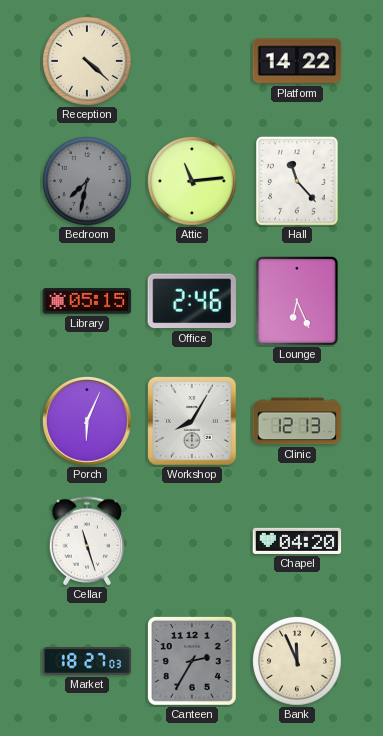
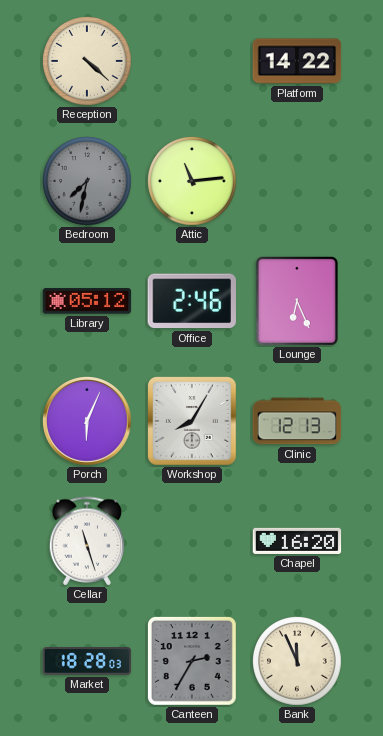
Hall: 11:23 -> none (298, 182)
Library: 05:15 -> 05:12 (87, 301)
Chapel: 04:20 -> 16:20 (297, 541)
Market: 18:27 -> 18:28 (87, 661)
